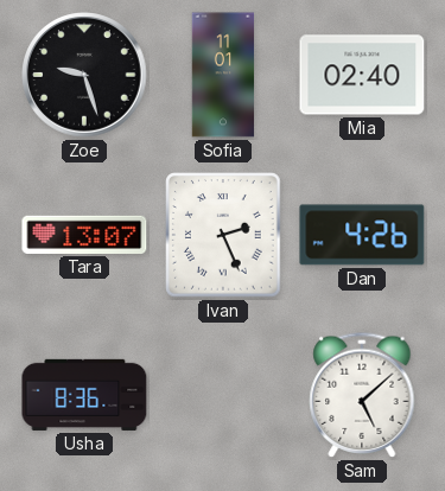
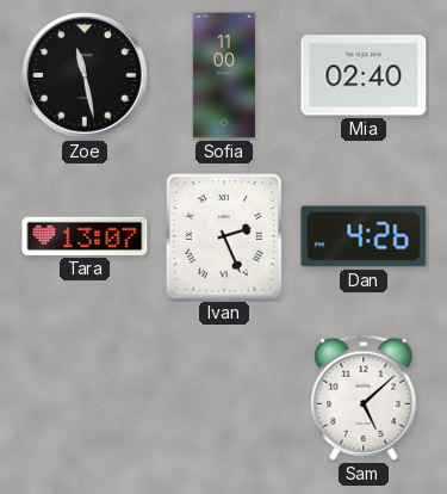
Zoe: 9:27 -> 11:28 (85, 75)
Sofia: 11:01 -> 11:00 (224, 75)
Usha: 8:36 -> none (84, 395)
